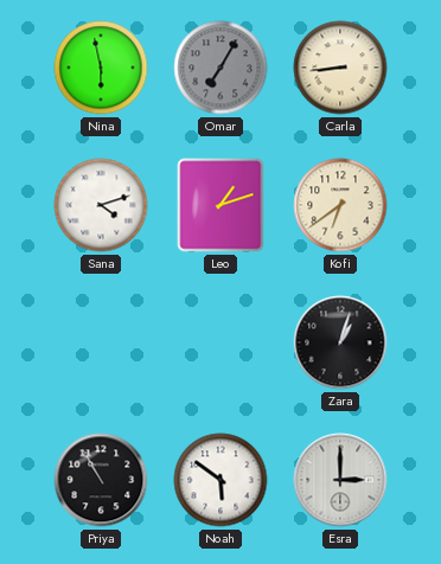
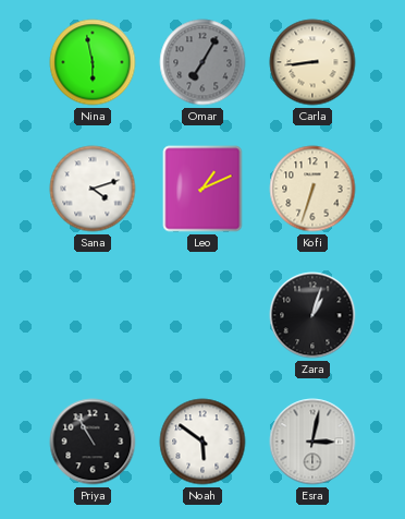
Leo: 1:12 -> 1:11 (202, 189)
Kofi: 6:39 -> 6:33 (312, 189)
Esra: 3:00 -> 3:02 (312, 442)
